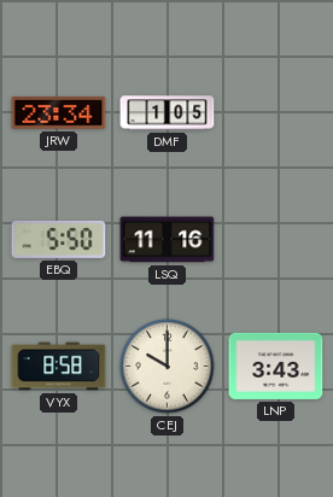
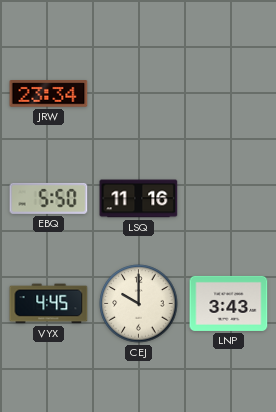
DMF: 1:05 -> none (168, 113)
VYX: 8:58 -> 4:45 (49, 304)
